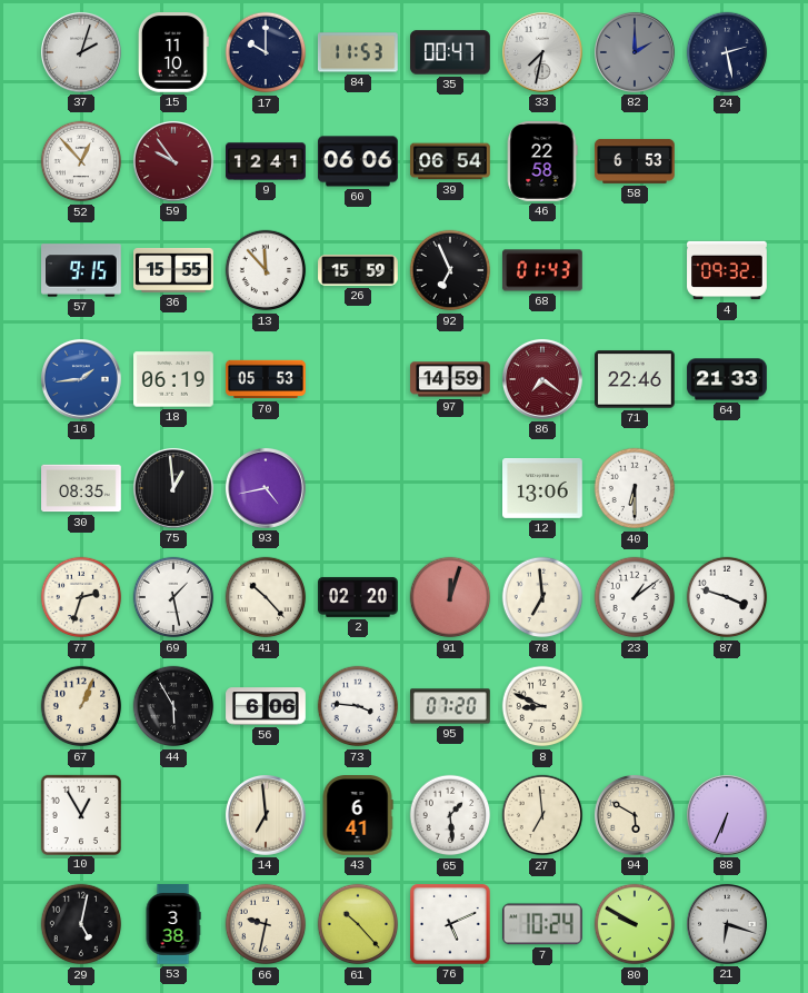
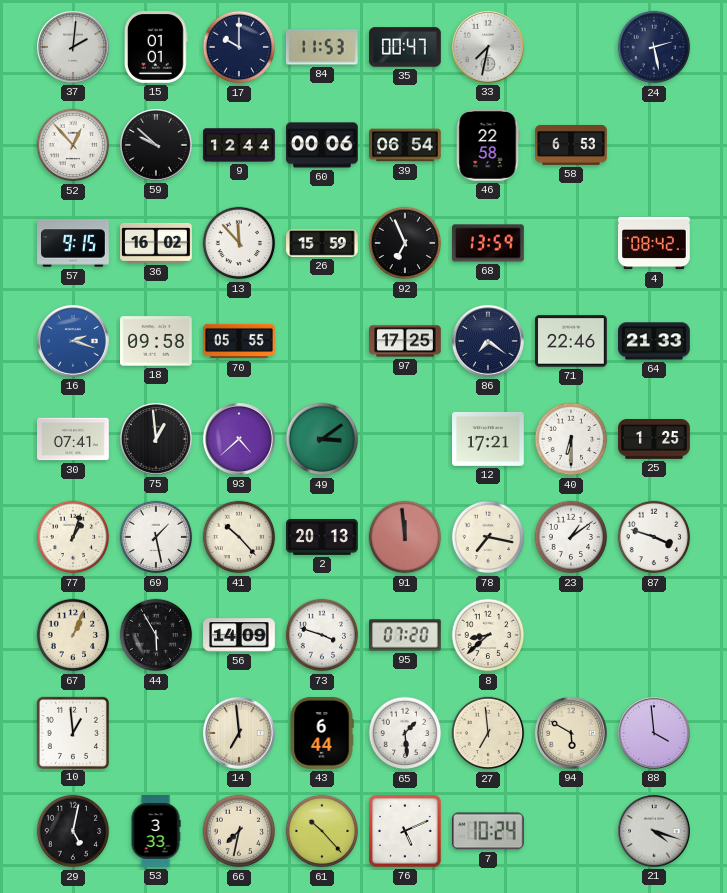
37: 2:03 -> 2:01 (73, 47)
15: 11:10 -> 01:01 (156, 48)
82: 2:00 -> none (635, 52)
59: 9:54 -> 9:52 (156, 145)
59 dial: burgundy -> black (156, 145)
9: 12:41 -> 12:44 (239, 145)
60: 06:06 -> 00:06 (322, 145)
36: 15:55 -> 16:02 (156, 243)
68: 01:43 -> 13:59 (488, 243)
4: 09:32 -> 08:42 (654, 243)
16: 1:44 -> 2:18 (73, 341)
18: 06:19 -> 09:58 (157, 341)
70: 05:53 -> 05:55 (239, 341)
97: 14:59 -> 17:25 (406, 341)
86 dial: burgundy -> navy (488, 341)
30: 08:35 -> 07:41 (73, 439)
93: 4:43 -> 4:38 (239, 439)
49: none -> 3:09 (322, 439)
12: 13:06 -> 17:21 (489, 440)
25: none -> 1:25 (654, 440)
77: 2:33 -> 1:03 (73, 537)
2: 02:20 -> 20:13 (322, 537)
91: 12:03 -> 11:59 (405, 537)
78: 6:59 -> 7:17 (488, 537)
56: 6:06 -> 14:09 (239, 635)
73: 3:46 -> 3:48 (322, 635)
8: 8:49 -> 8:38 (488, 635)
10: 12:55 -> 12:59 (72, 732)
43: 6:41 -> 6:44 (322, 734)
88: 6:34 -> 3:59 (654, 733)
53: 3:38 -> 3:33 (156, 831)
66: 9:32 -> 7:32 (239, 831)
80: 9:50 -> none (635, 924)
21: 6:18 -> 4:18 (654, 831)
